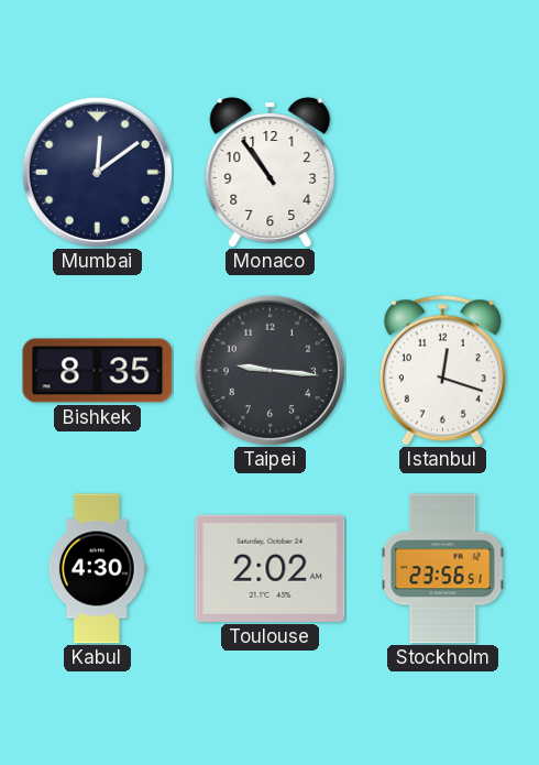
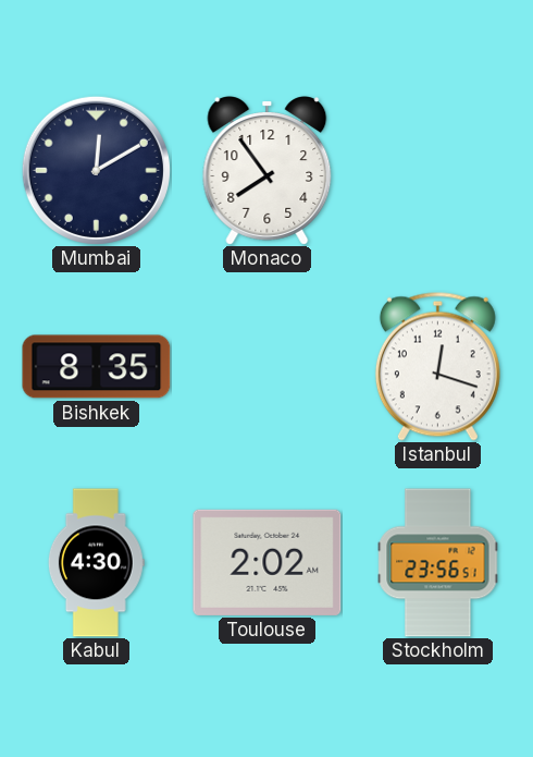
Mumbai: 12:09 -> 12:10 (96, 170)
Monaco: 10:54 -> 7:54 (268, 171)
Taipei: 9:16 -> none (269, 370)
